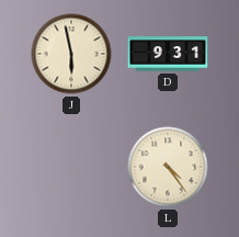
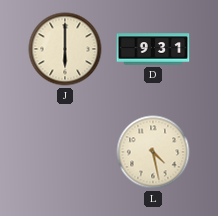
J: 5:58 -> 6:00 (65, 49)
L: 4:24 -> 4:28 (153, 152)
